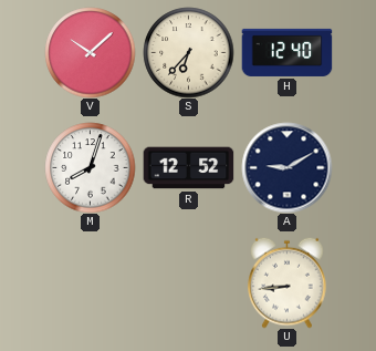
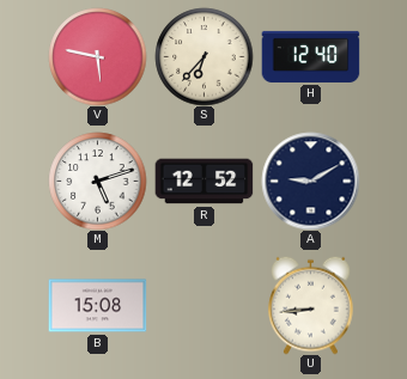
V: 10:08 -> 5:47 (97, 56)
M: 8:03 -> 5:12 (97, 181)
B: none -> 15:08 (97, 306)
